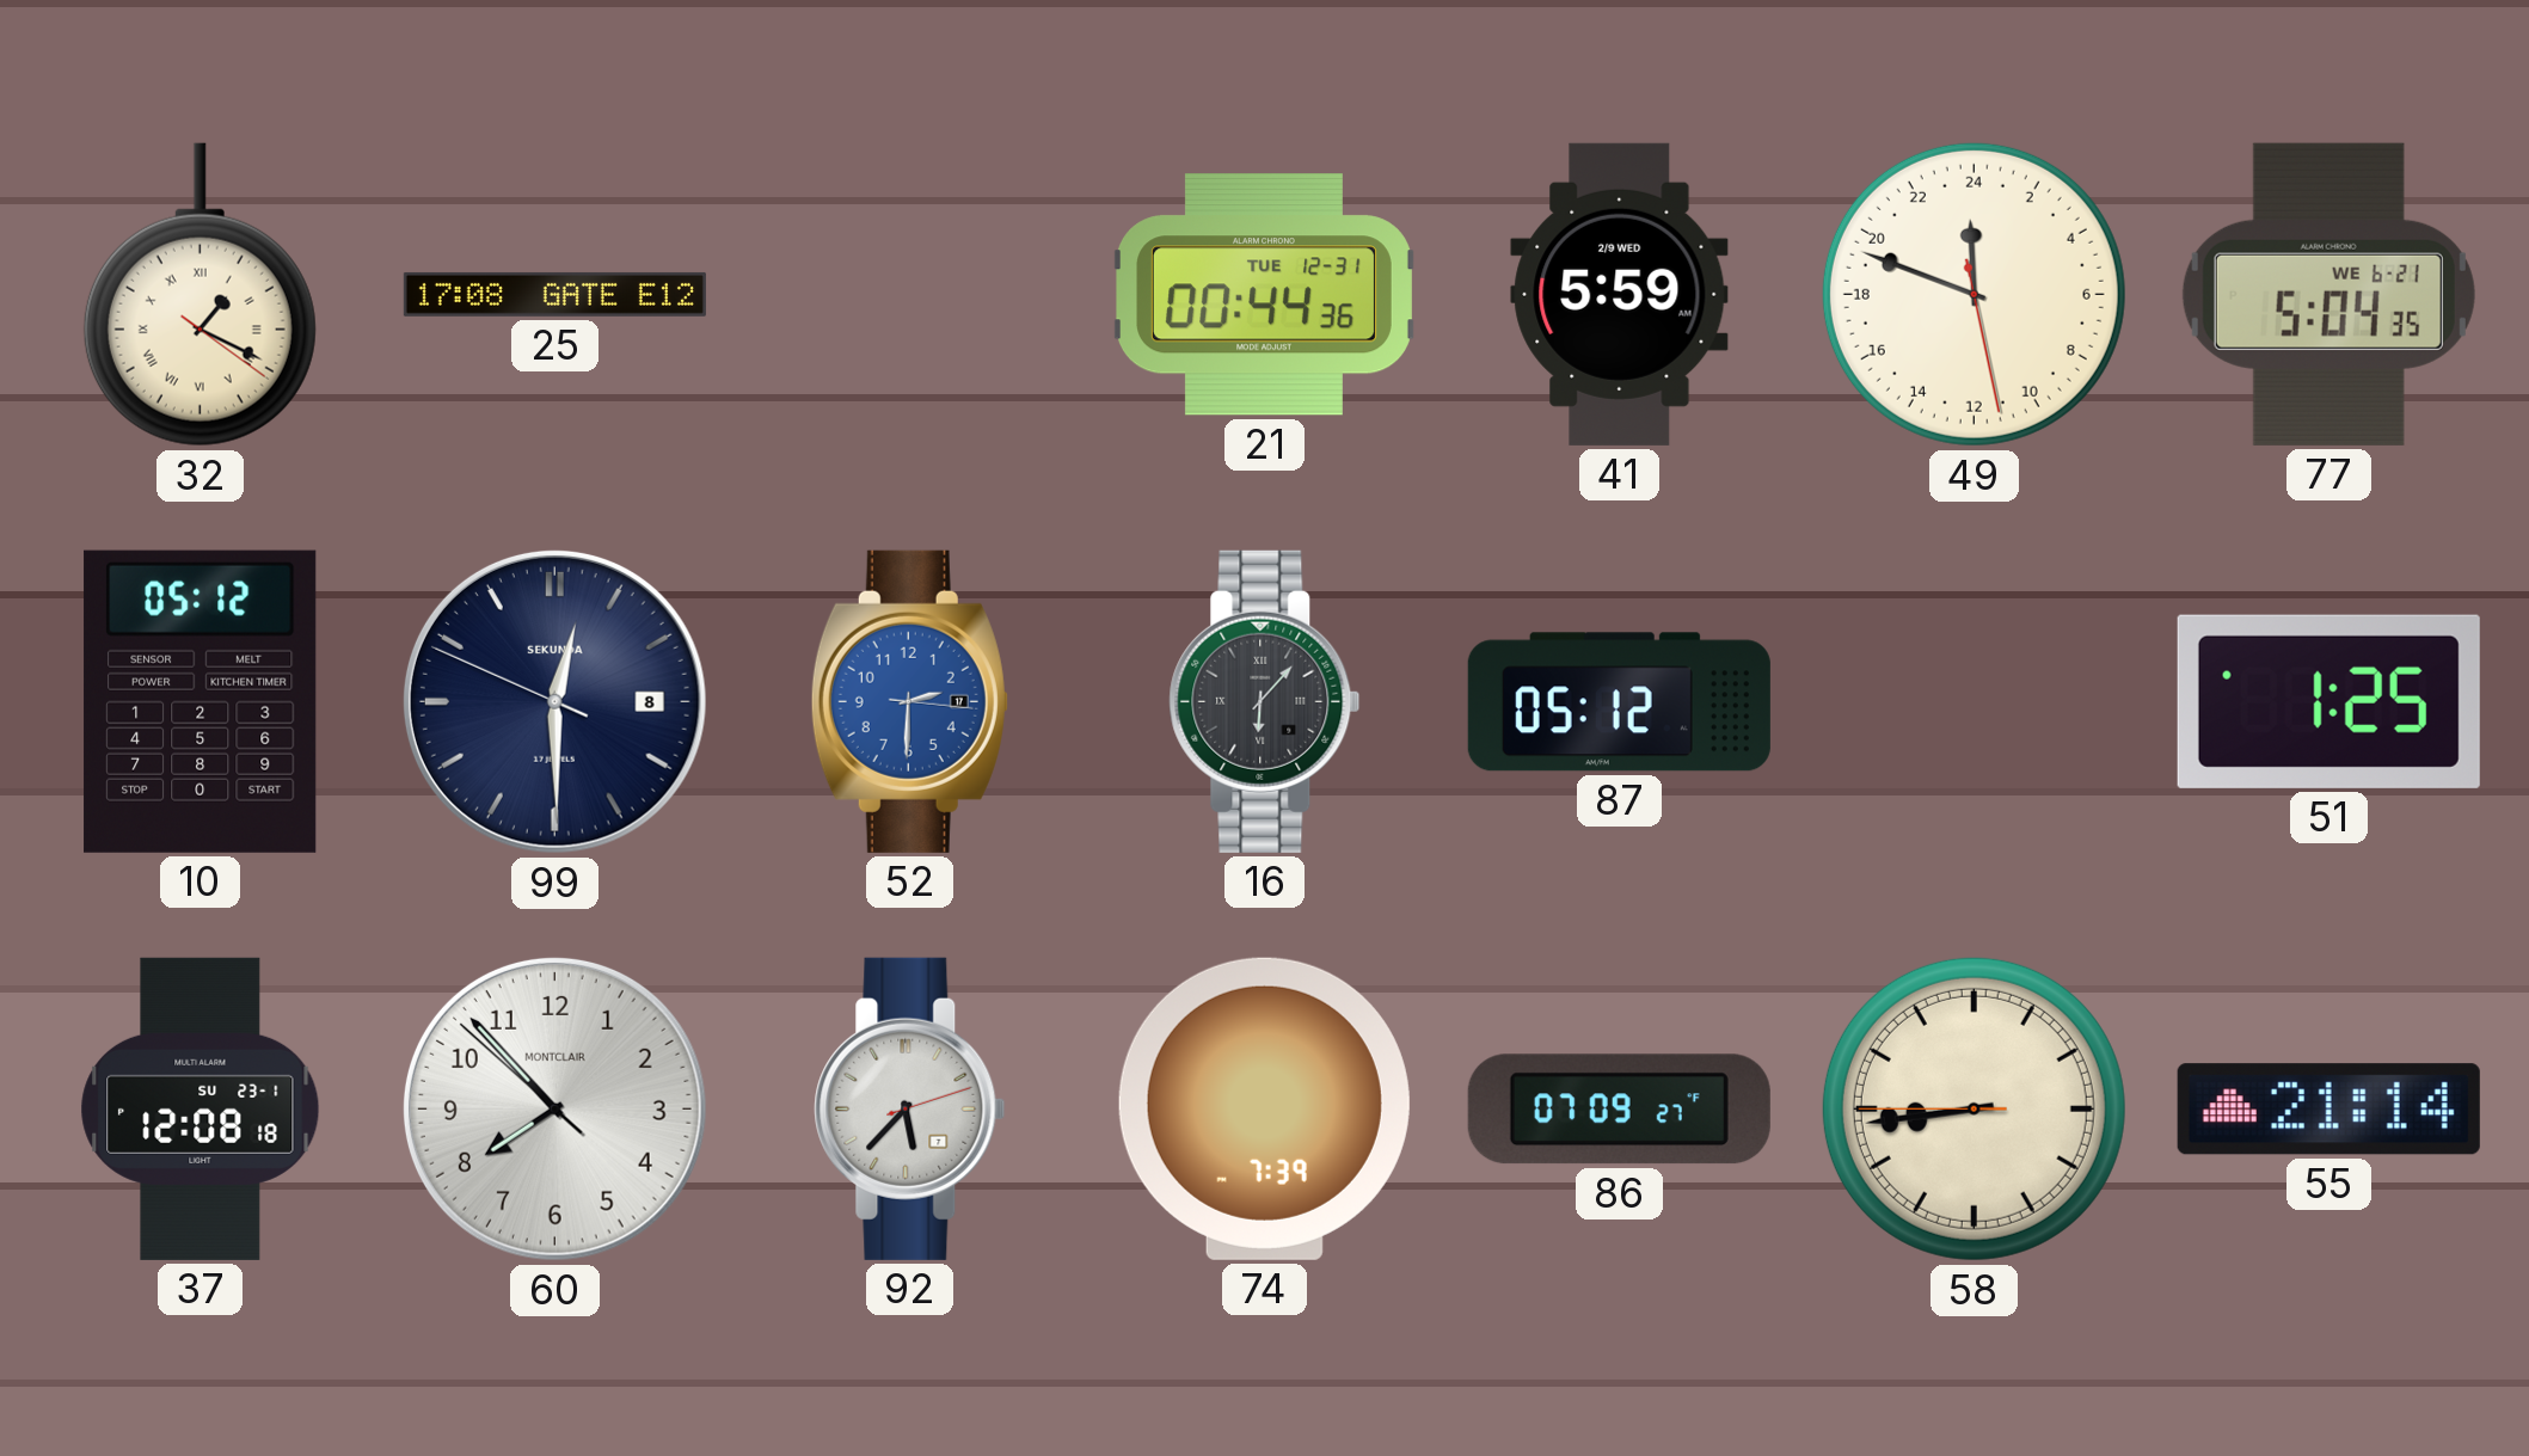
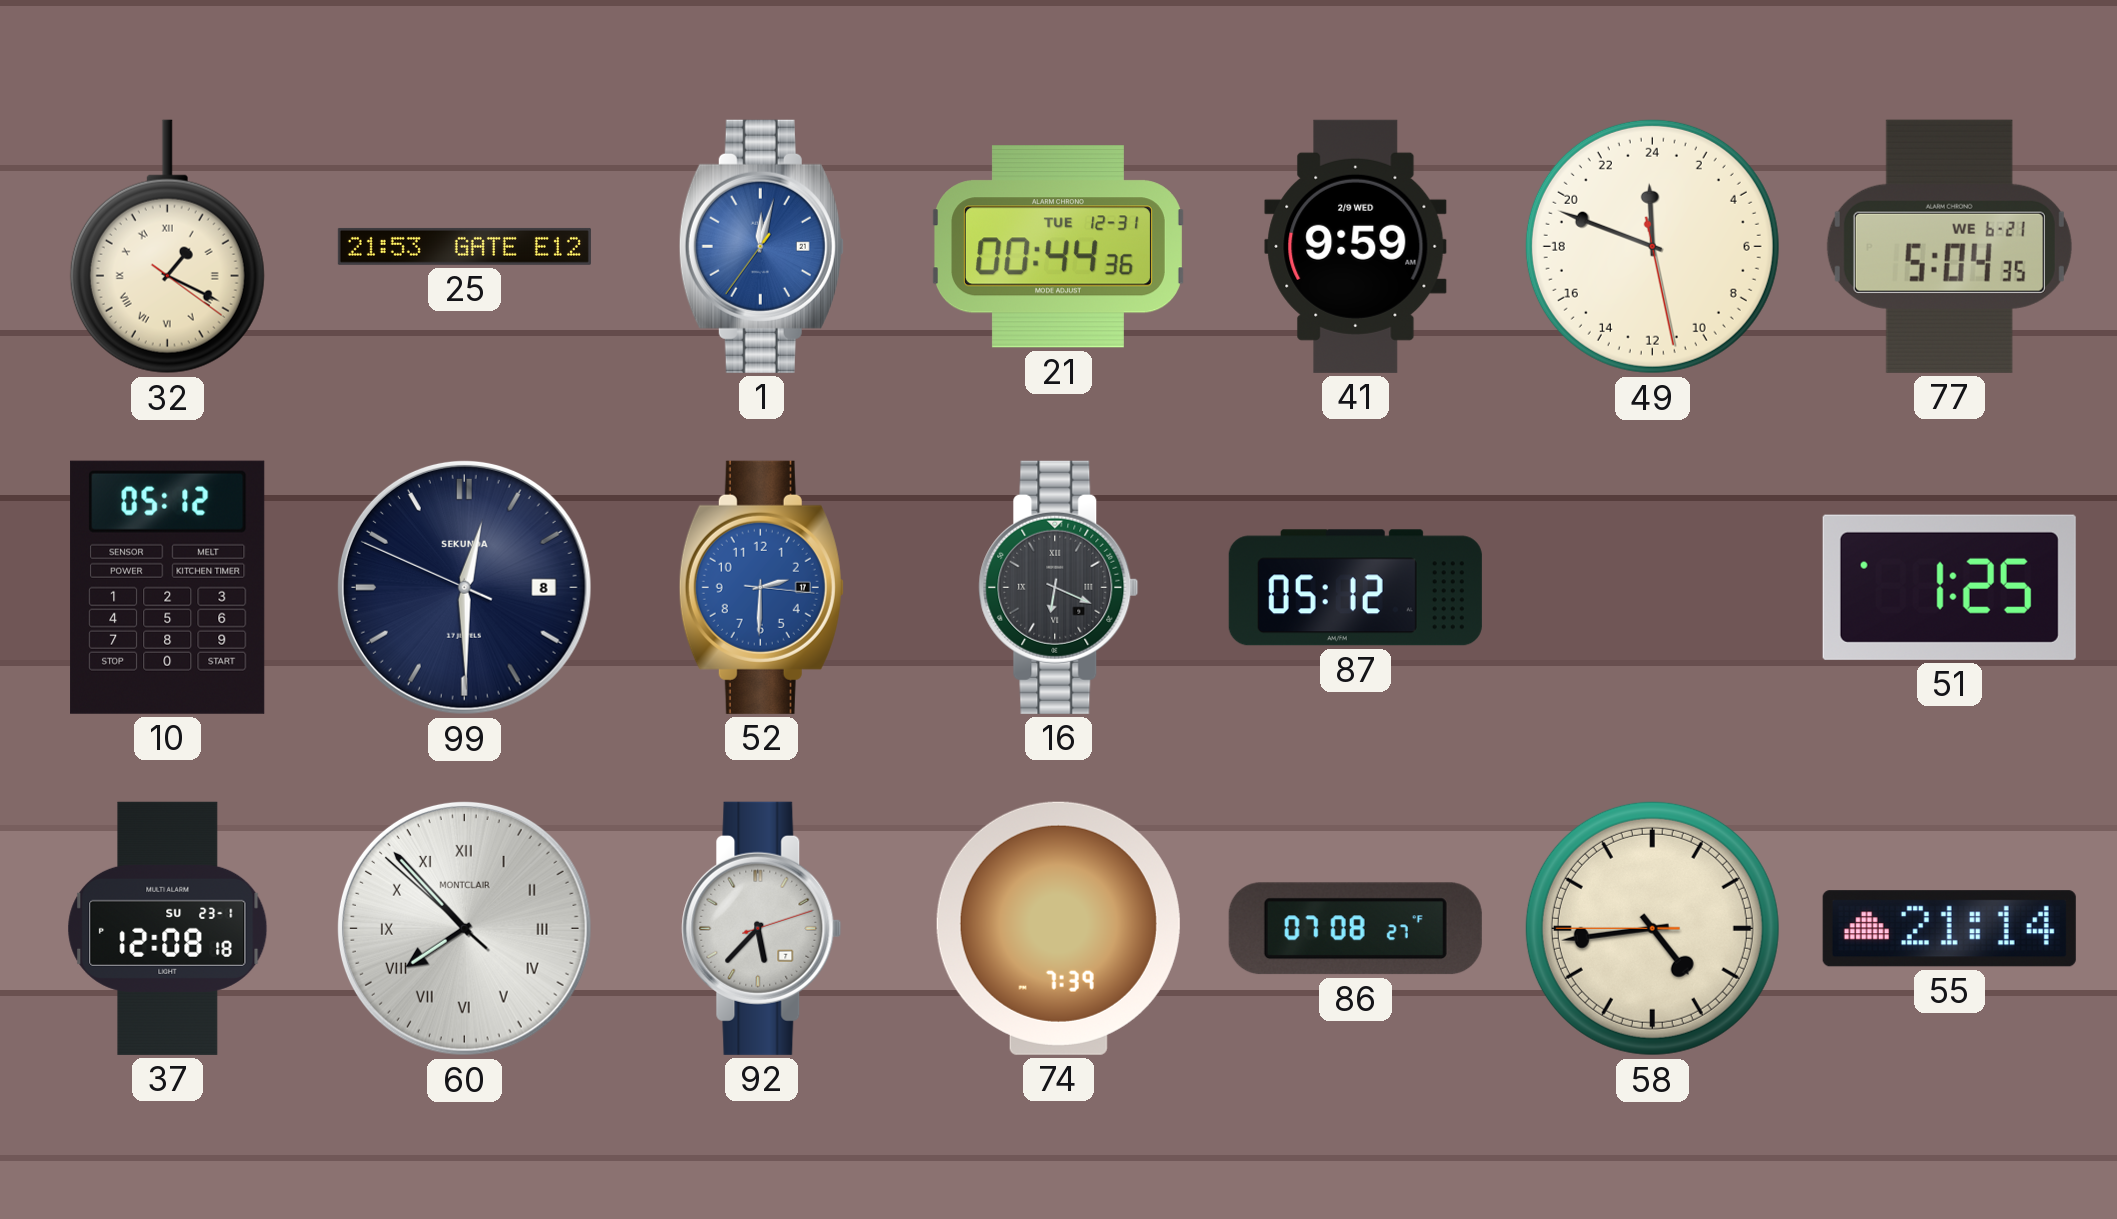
25: 17:08 -> 21:53 (464, 246)
1: none -> 12:02 (761, 246)
41: 5:59 -> 9:59 (1356, 246)
16: 6:07 -> 6:19 (1059, 587)
60 numerals: Arabic -> Roman (464, 928)
86: 07:09 -> 07:08 (1355, 929)
58: 8:43 -> 4:43 (1652, 928)
